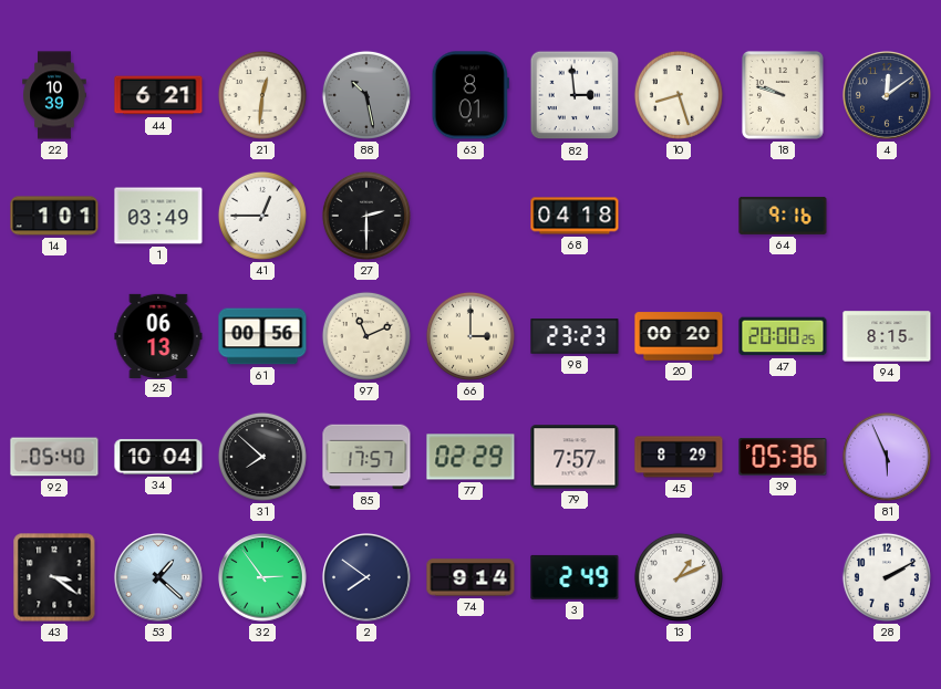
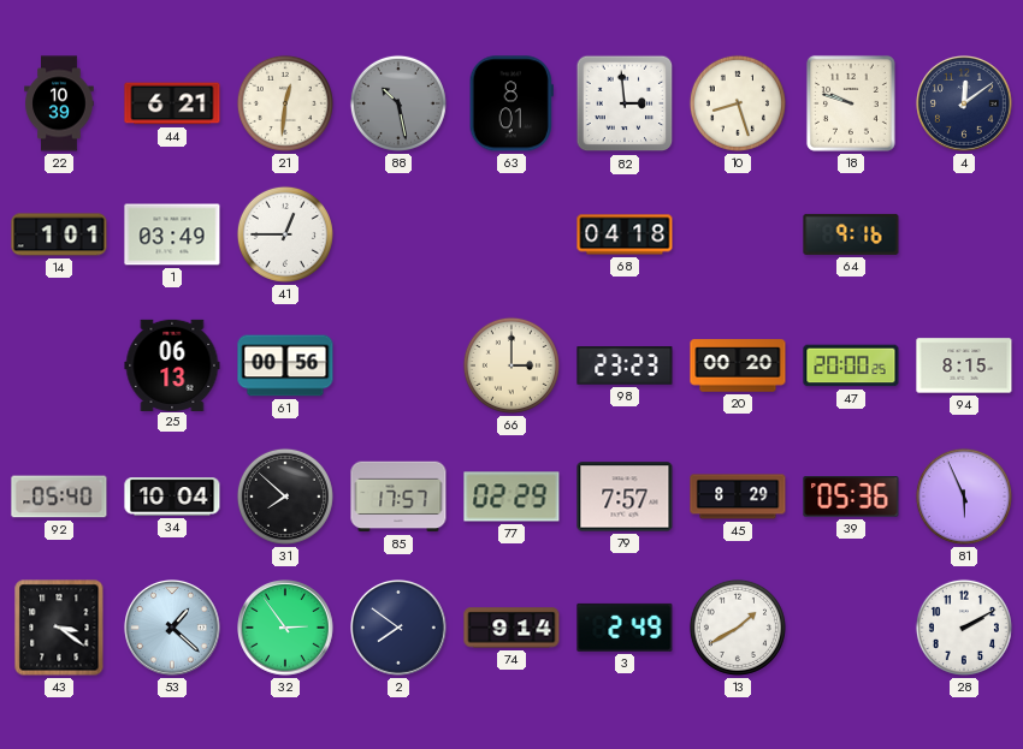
27: 2:30 -> none (366, 216)
97: 11:11 -> none (366, 336)
13: 1:11 -> 1:40 (738, 628)
